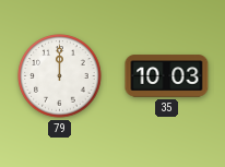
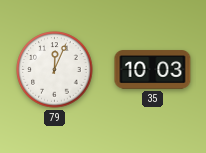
79: 12:00 -> 12:04 (55, 70)
